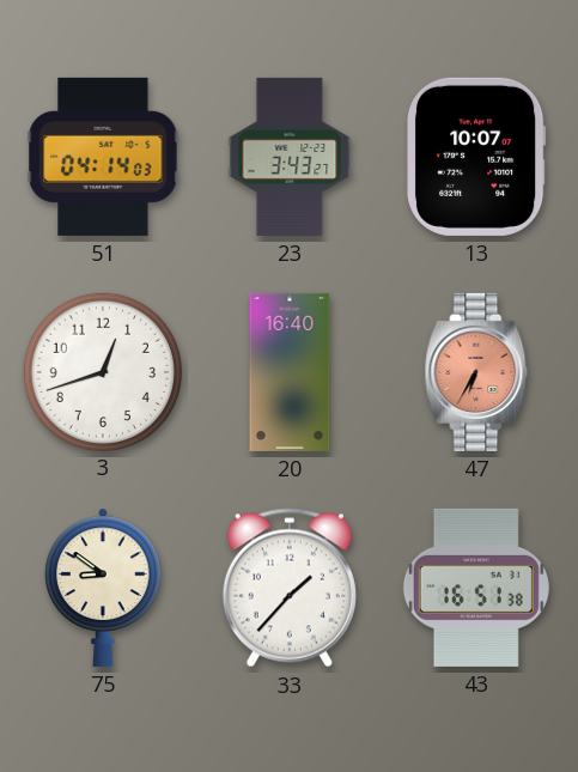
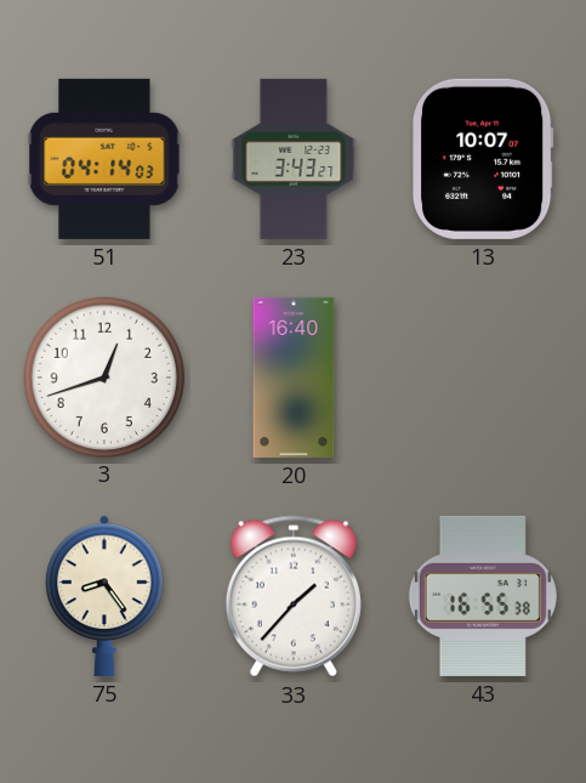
47: 6:35 -> none (476, 372)
75: 8:51 -> 8:24 (106, 596)
43: 16:51 -> 16:55 (483, 596)
